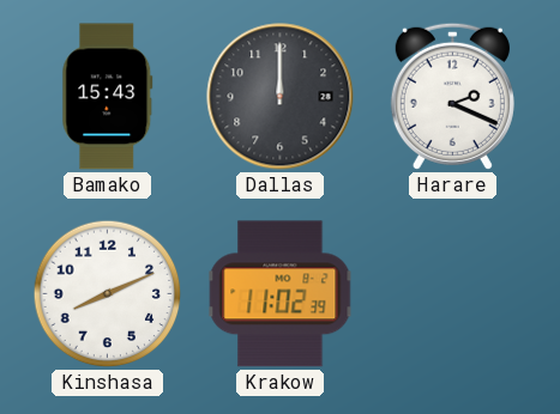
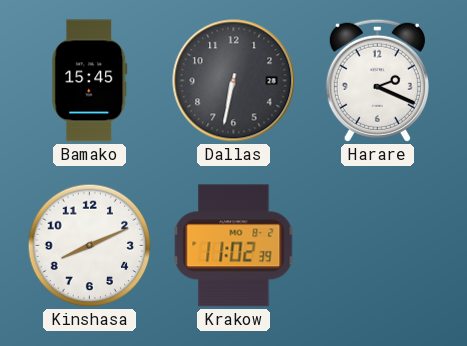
Bamako: 15:43 -> 15:45 (90, 81)
Dallas: 12:00 -> 6:32 (234, 81)
